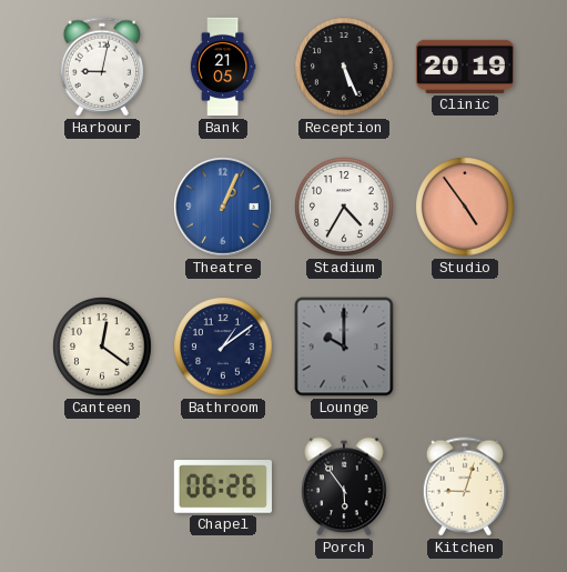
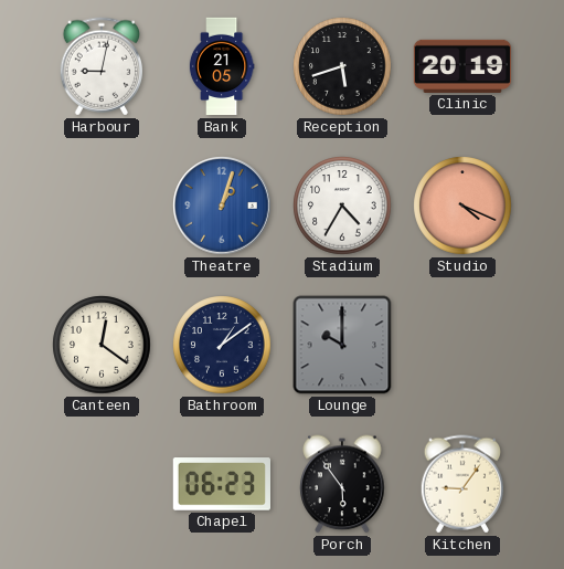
Reception: 5:26 -> 5:42 (342, 66)
Theatre: 1:04 -> 1:03 (222, 206)
Studio: 4:54 -> 4:19 (462, 206)
Chapel: 06:26 -> 06:23 (221, 484)
Kitchen: 9:03 -> 9:06 (461, 484)
